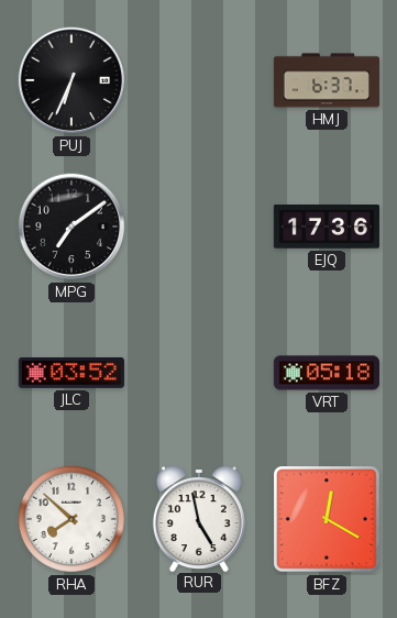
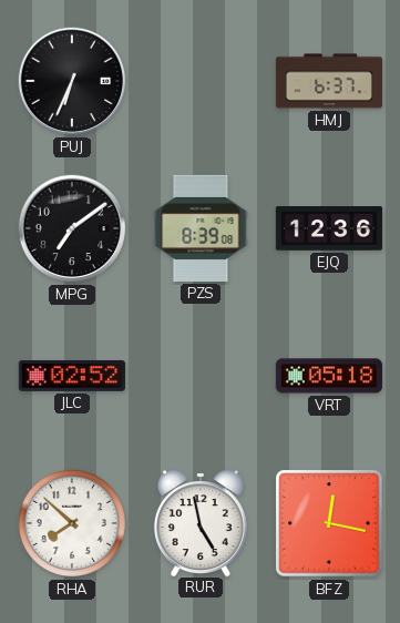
PZS: none -> 8:39 (201, 228)
EJQ: 17:36 -> 12:36 (329, 228)
JLC: 03:52 -> 02:52 (72, 376)
BFZ: 12:20 -> 12:17 (329, 523)
